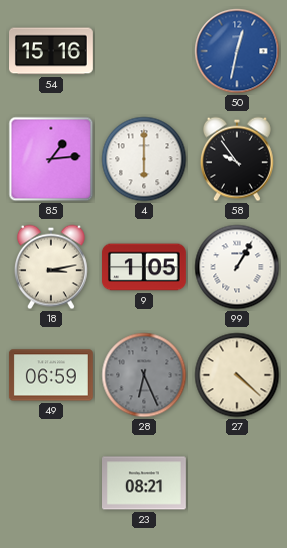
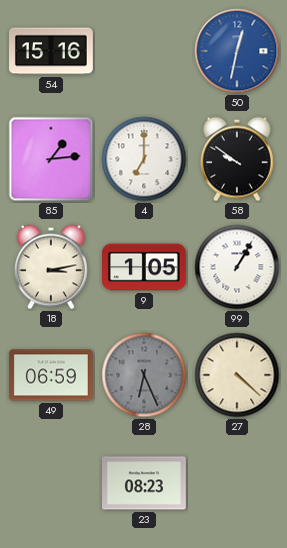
4: 6:00 -> 7:00 (144, 159)
58: 9:54 -> 9:51 (237, 159)
23: 08:21 -> 08:23 (145, 483)
